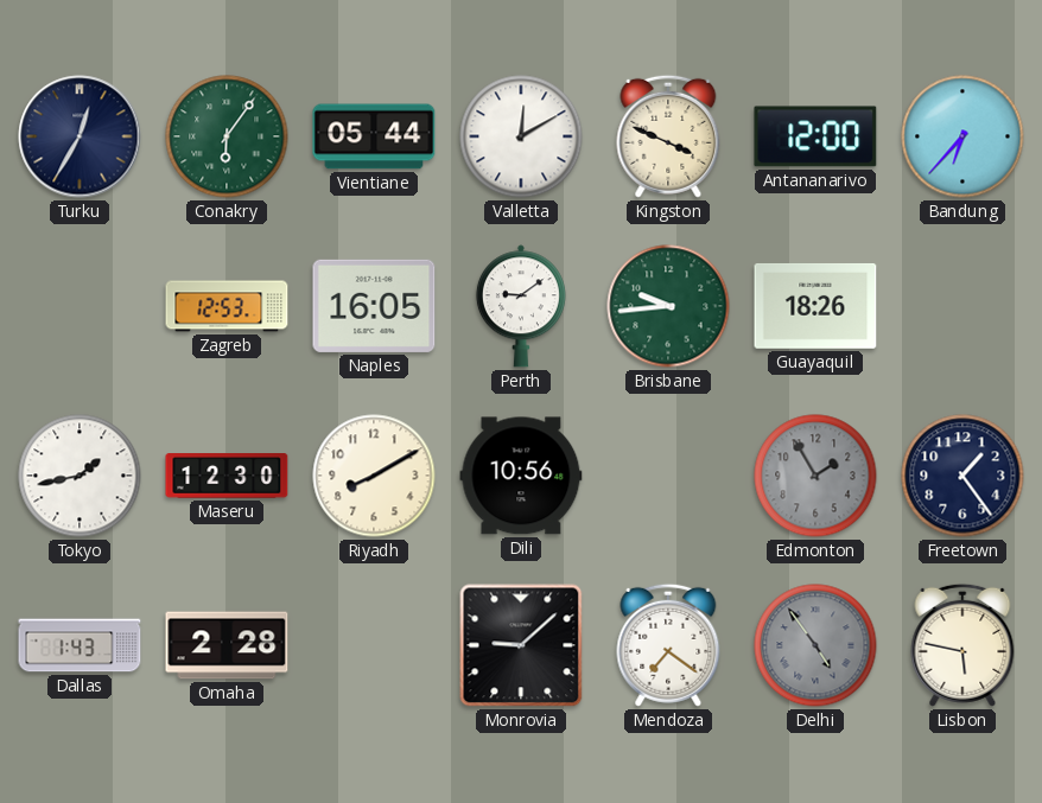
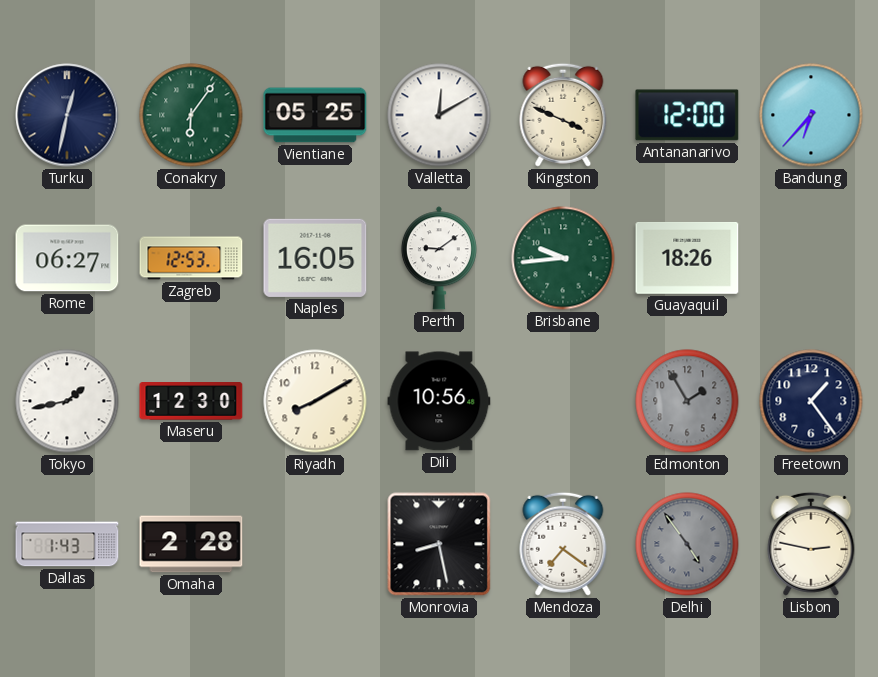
Turku: 12:35 -> 12:32 (67, 115)
Vientiane: 05:44 -> 05:25 (315, 115)
Rome: none -> 06:27 (67, 258)
Monrovia: 9:08 -> 8:28 (439, 544)
Lisbon: 5:47 -> 2:47 (811, 544)
